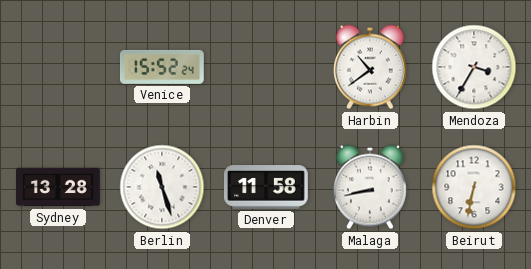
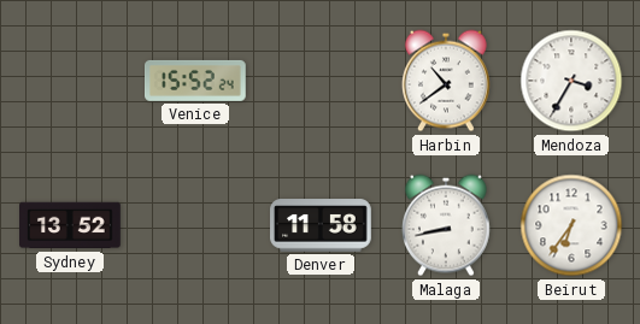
Sydney: 13:28 -> 13:52 (71, 225)
Berlin: 11:27 -> none (162, 187)
Beirut: 6:32 -> 6:36 (571, 225)
